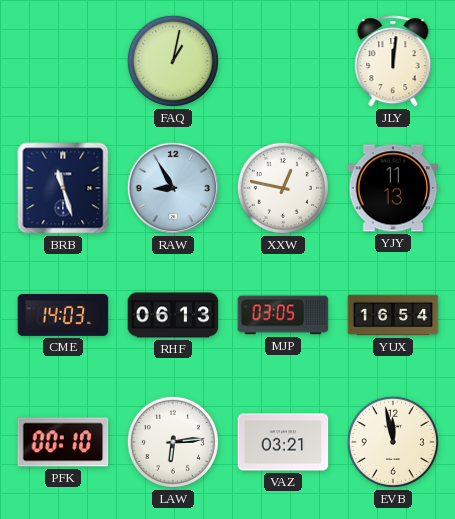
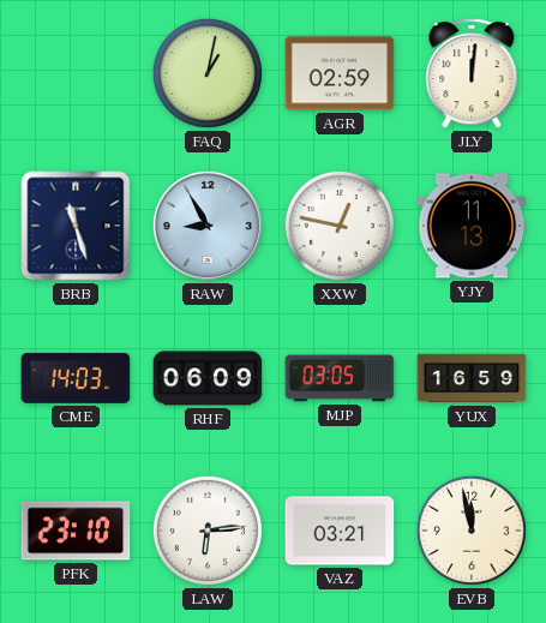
AGR: none -> 02:59 (340, 73)
RHF: 06:13 -> 06:09 (208, 378)
YUX: 16:54 -> 16:59 (472, 378)
PFK: 00:10 -> 23:10 (76, 531)
